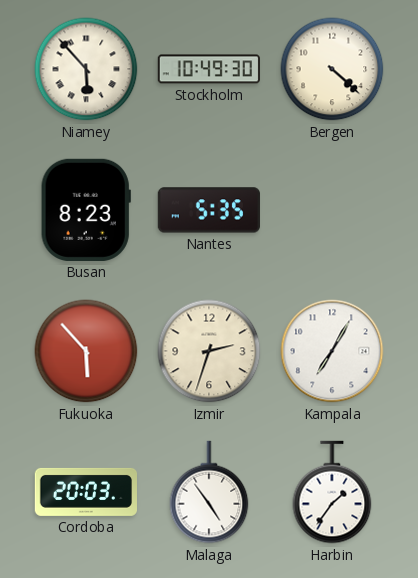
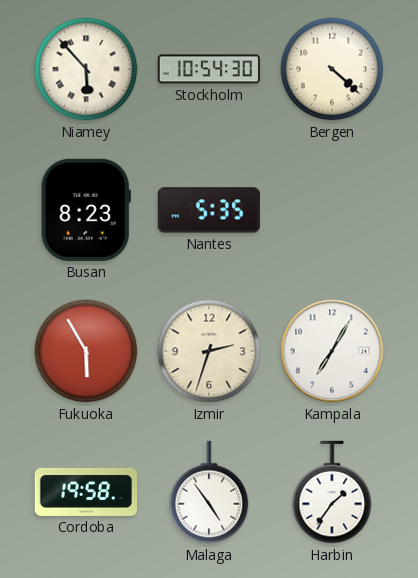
Stockholm: 10:49 -> 10:54 (209, 69)
Fukuoka: 5:53 -> 5:55 (86, 351)
Cordoba: 20:03 -> 19:58 (85, 492)
